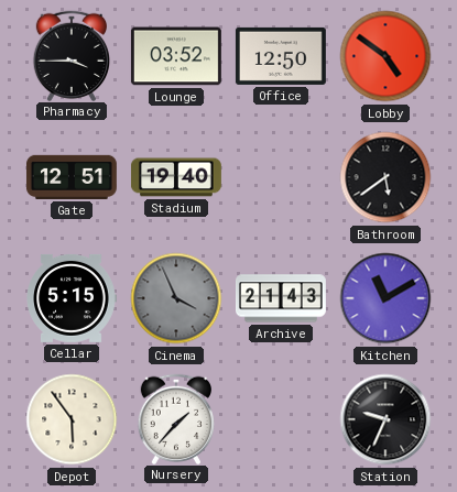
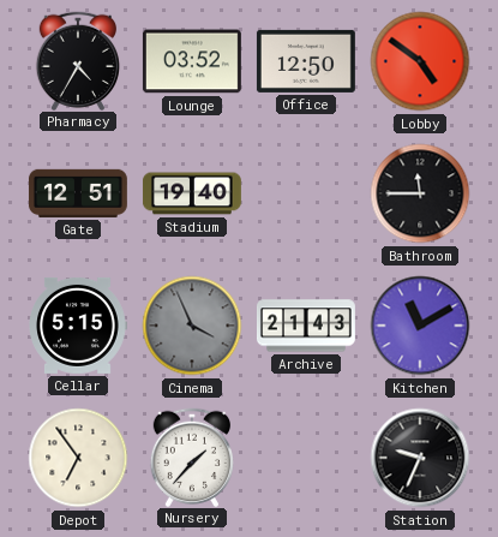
Pharmacy: 3:45 -> 4:35 (77, 60)
Bathroom: 5:39 -> 11:45 (420, 193)
Depot: 5:54 -> 6:54 (78, 458)
